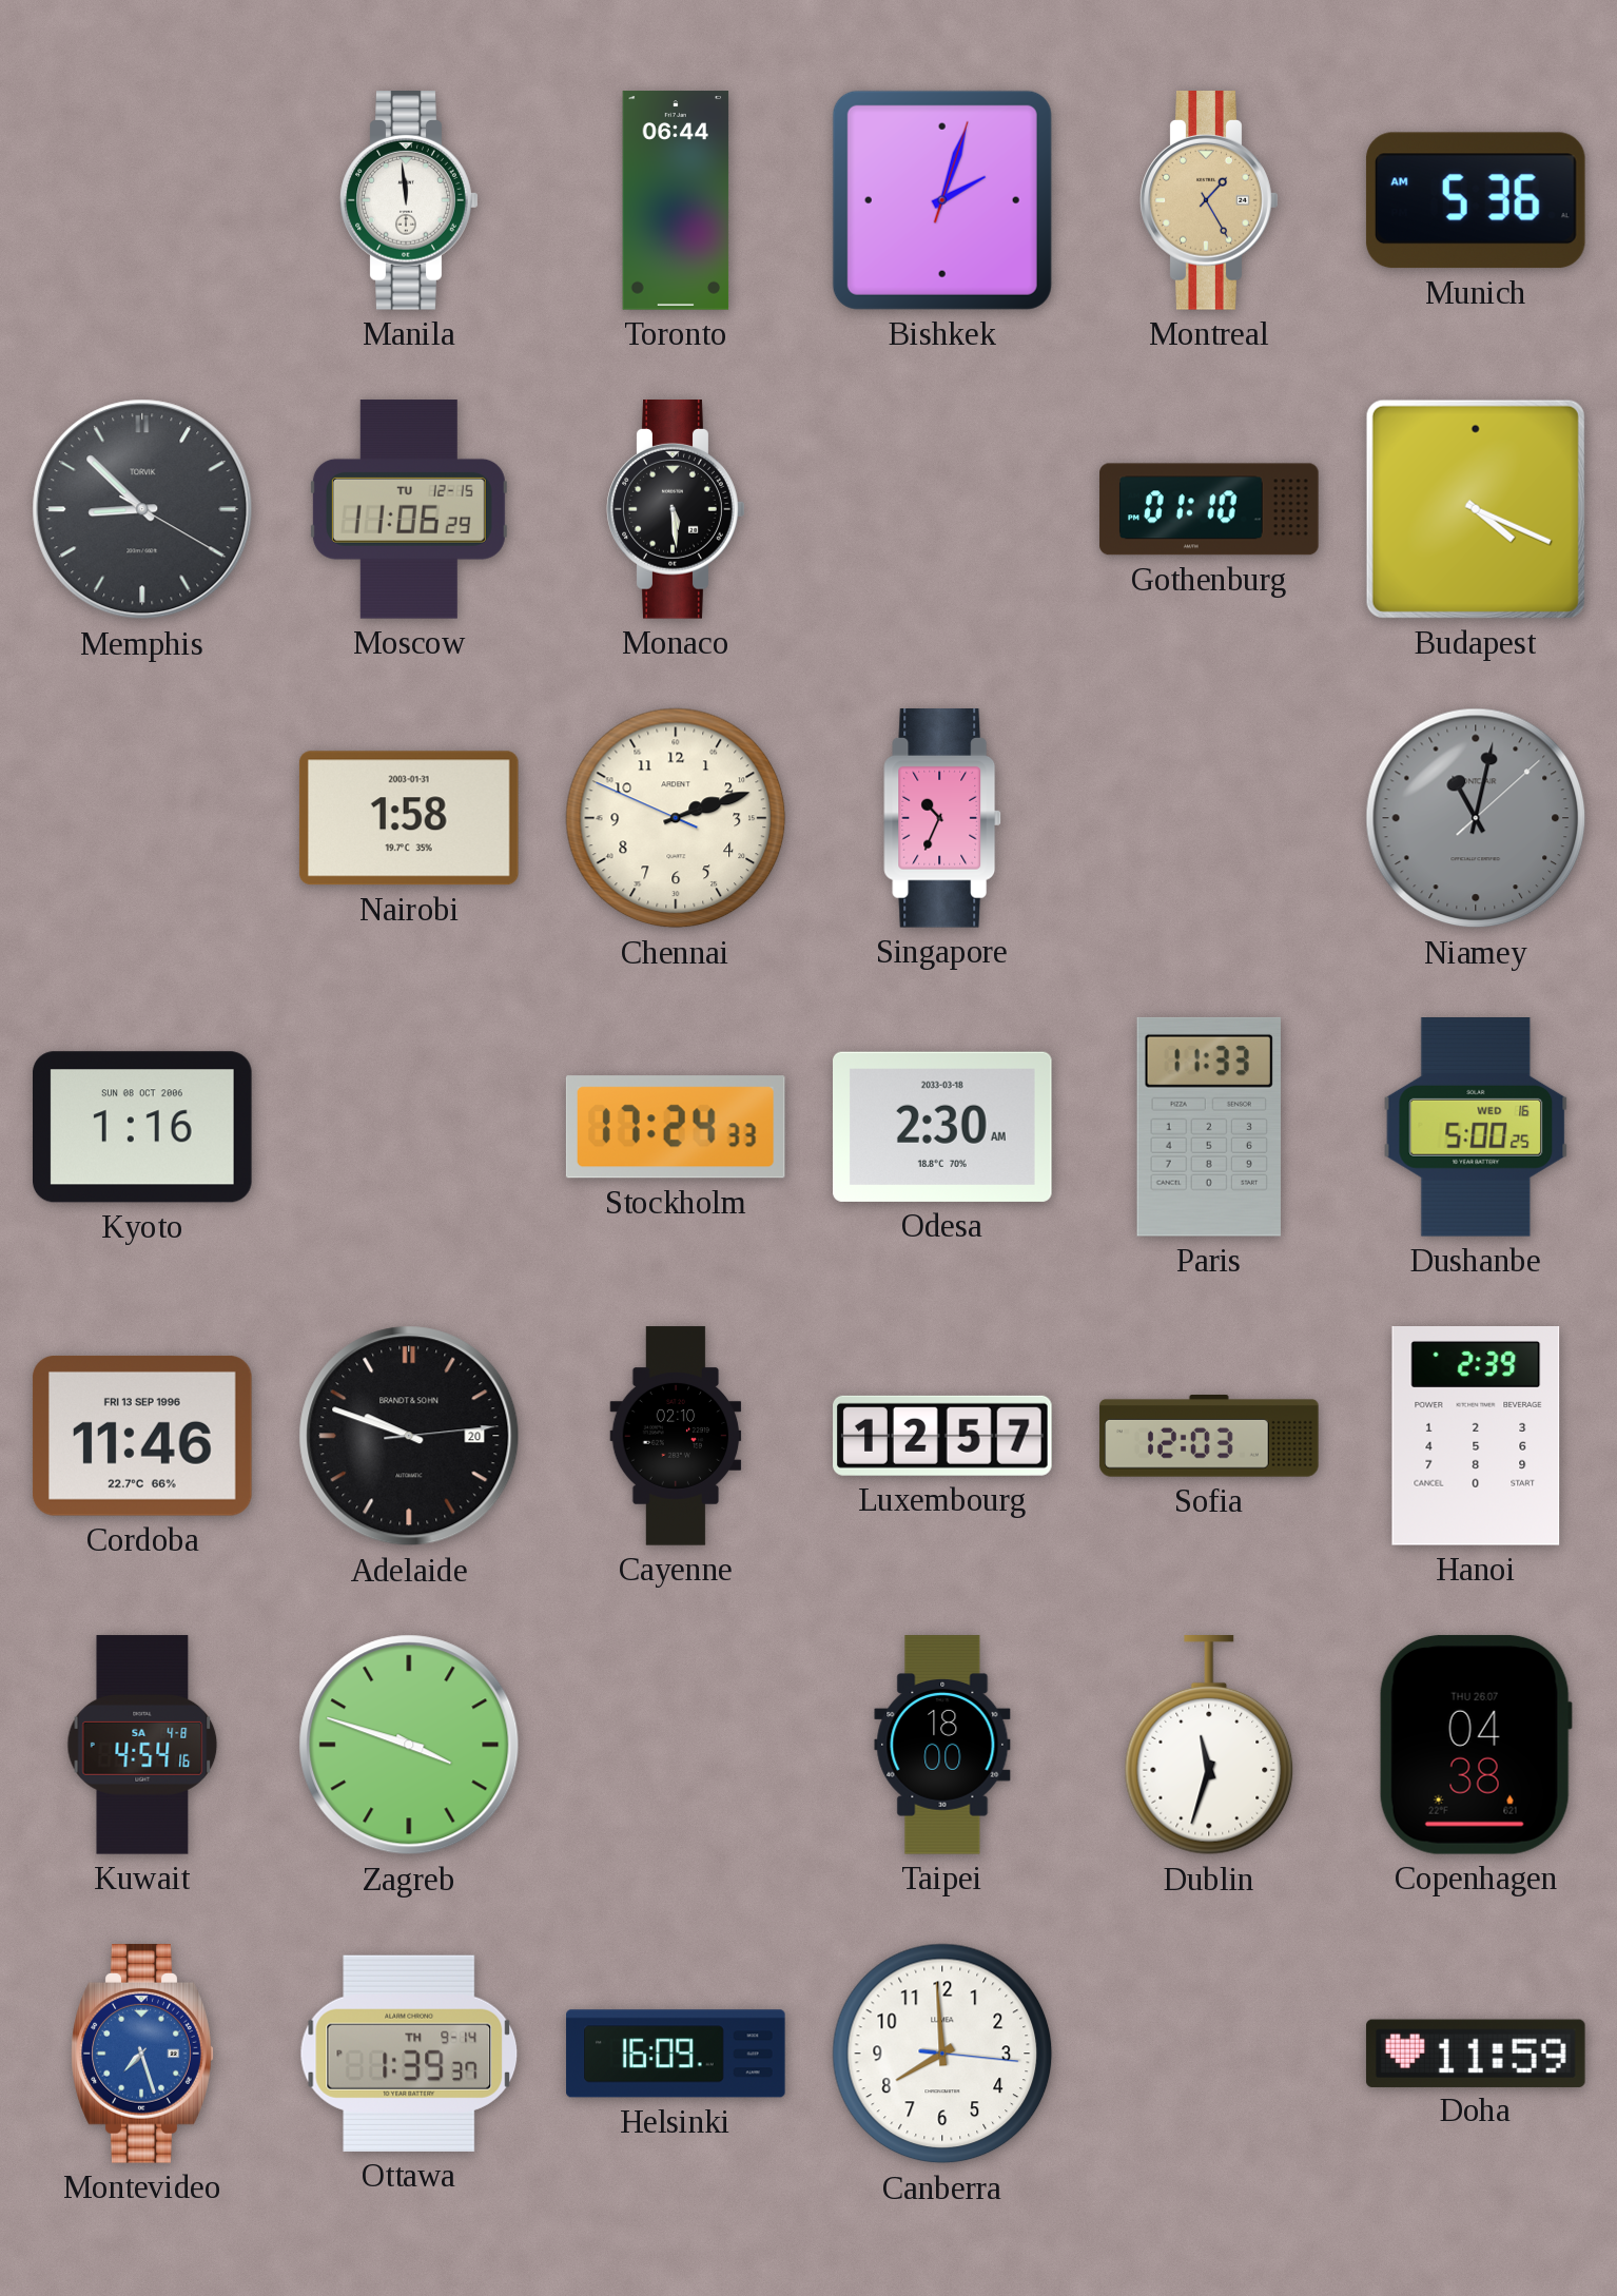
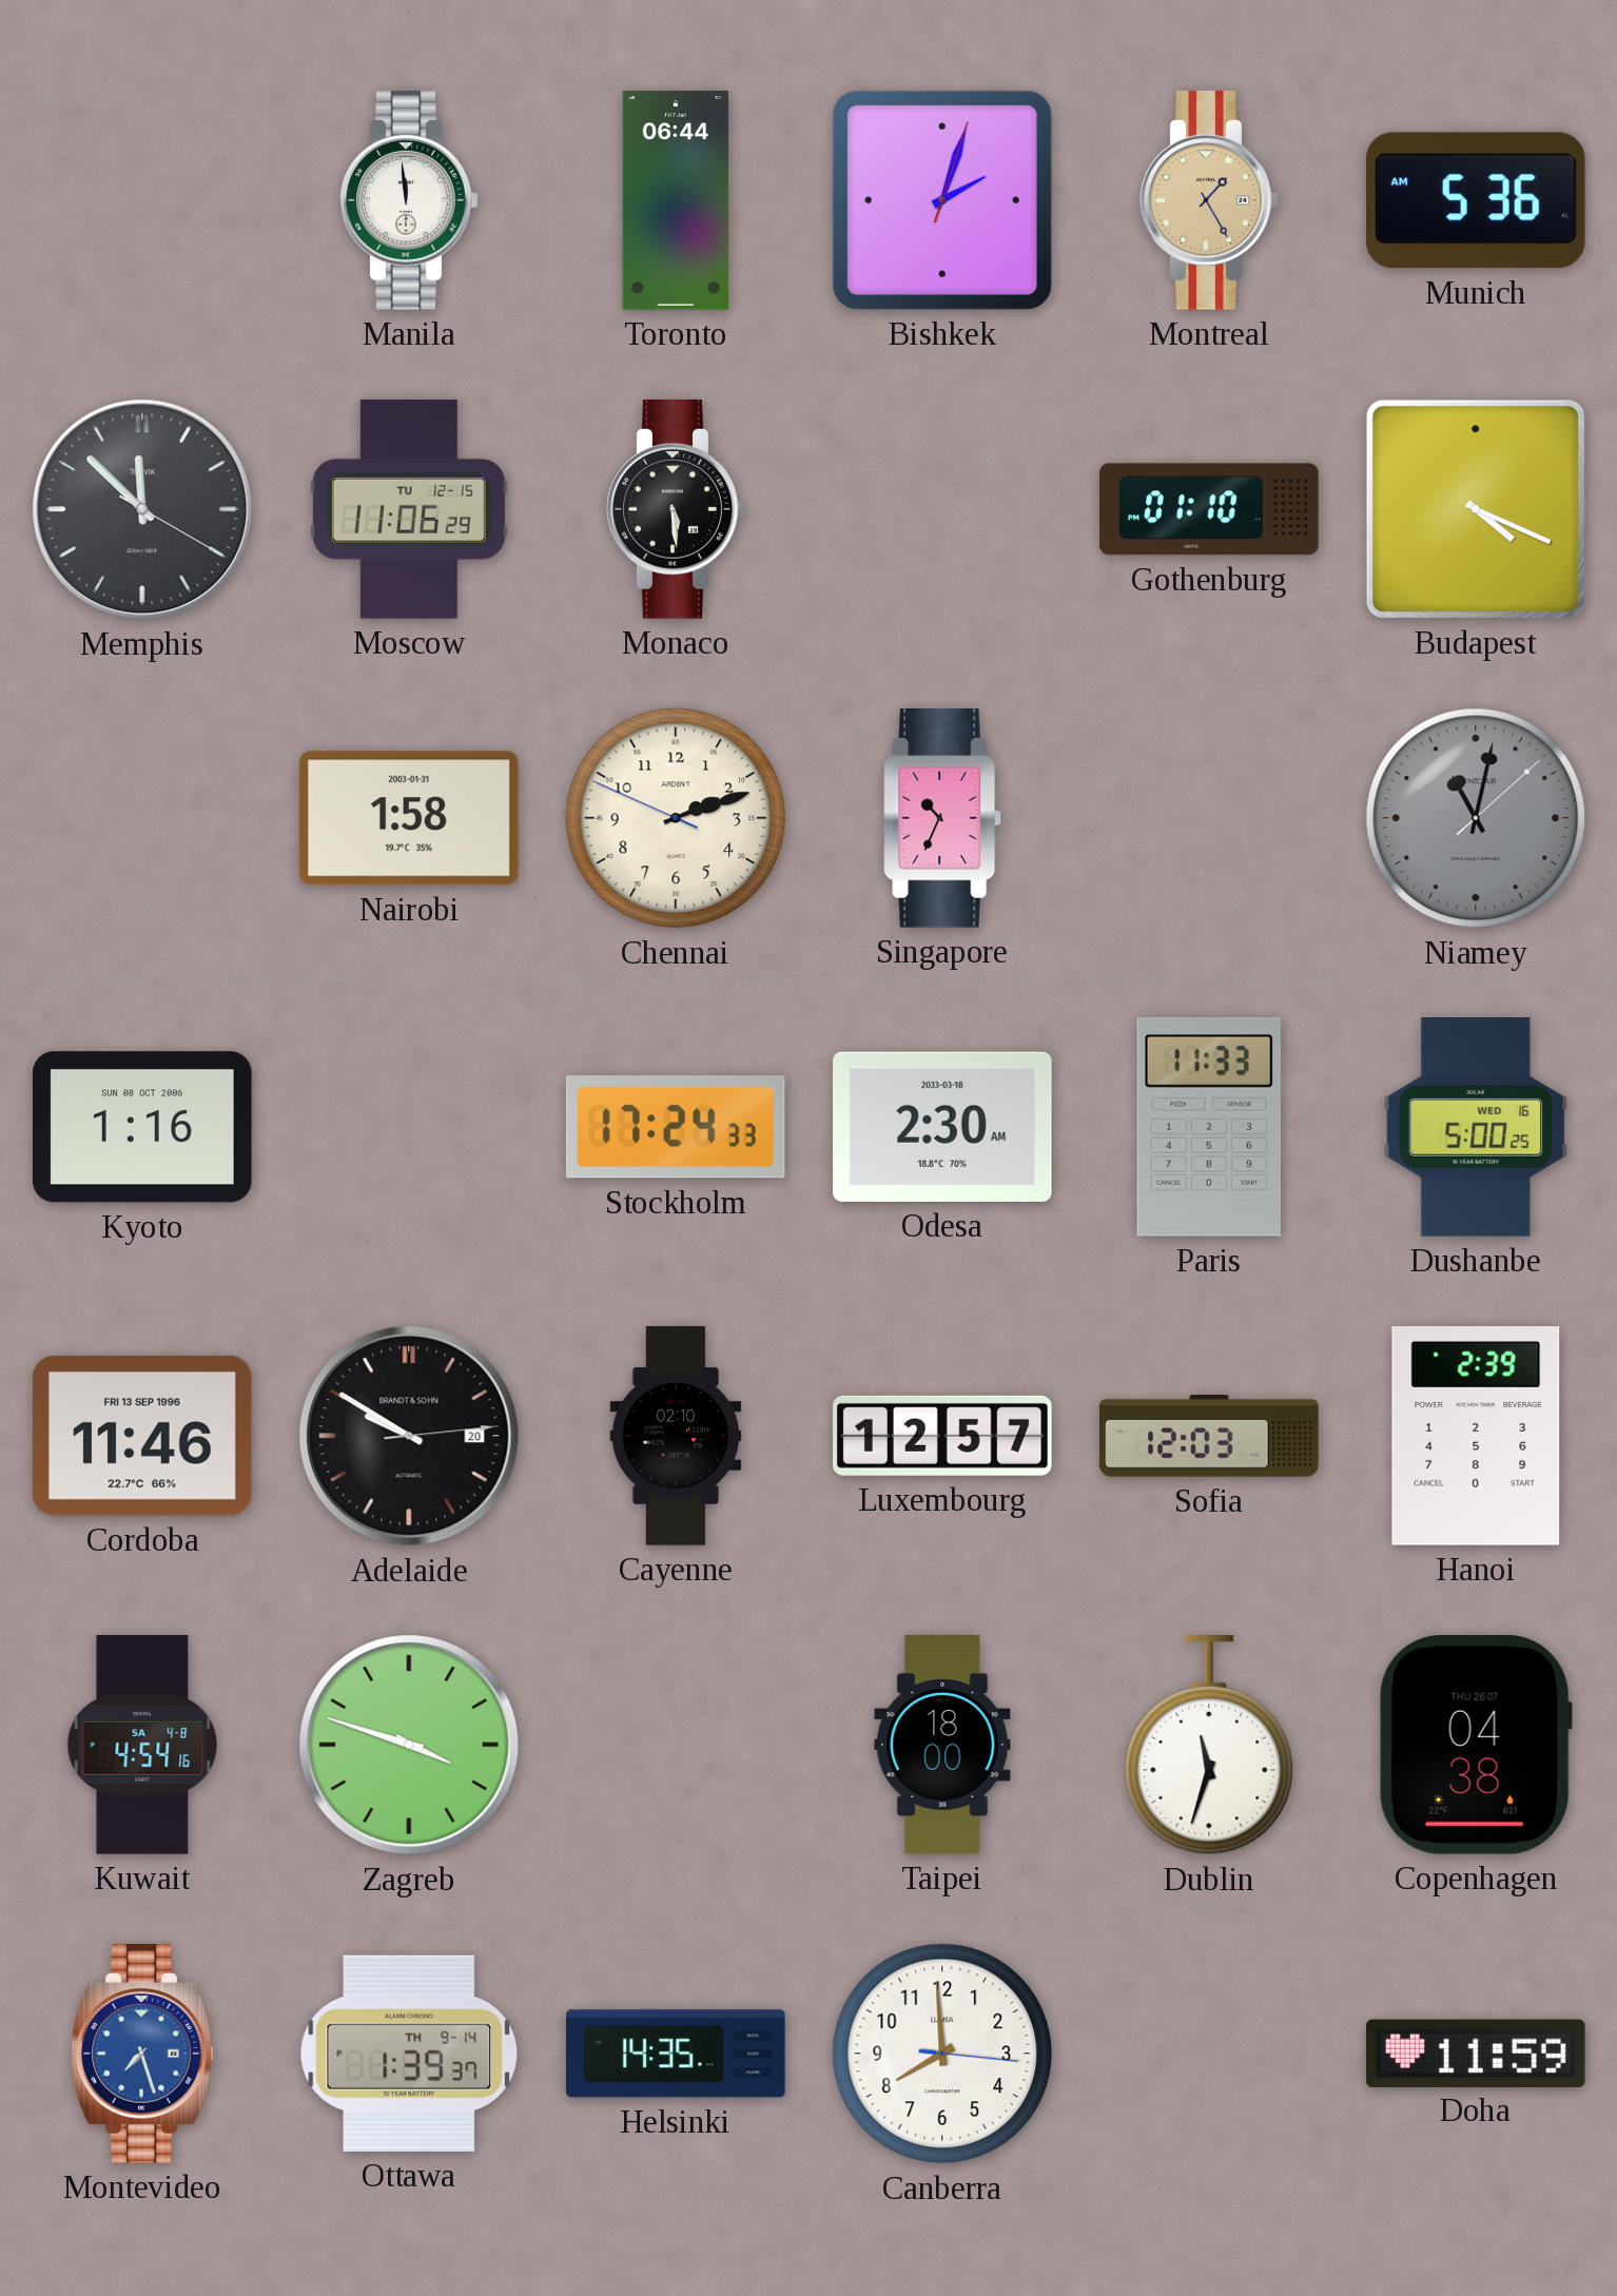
Memphis: 8:52 -> 11:52 (142, 509)
Adelaide: 9:48 -> 9:50 (409, 1436)
Helsinki: 16:09 -> 14:35 (676, 2054)
